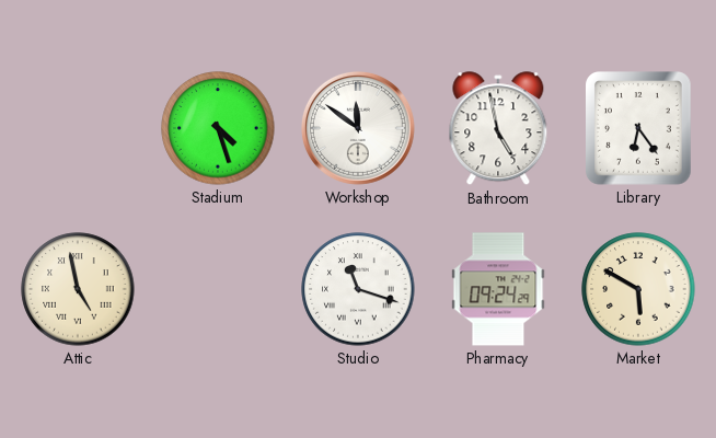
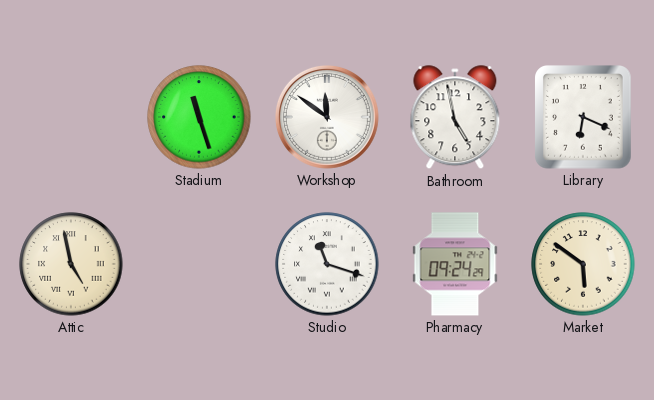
Stadium: 4:27 -> 11:27 (199, 117)
Library: 6:24 -> 6:19 (584, 118)
Market: 5:50 -> 5:51 (583, 264)
